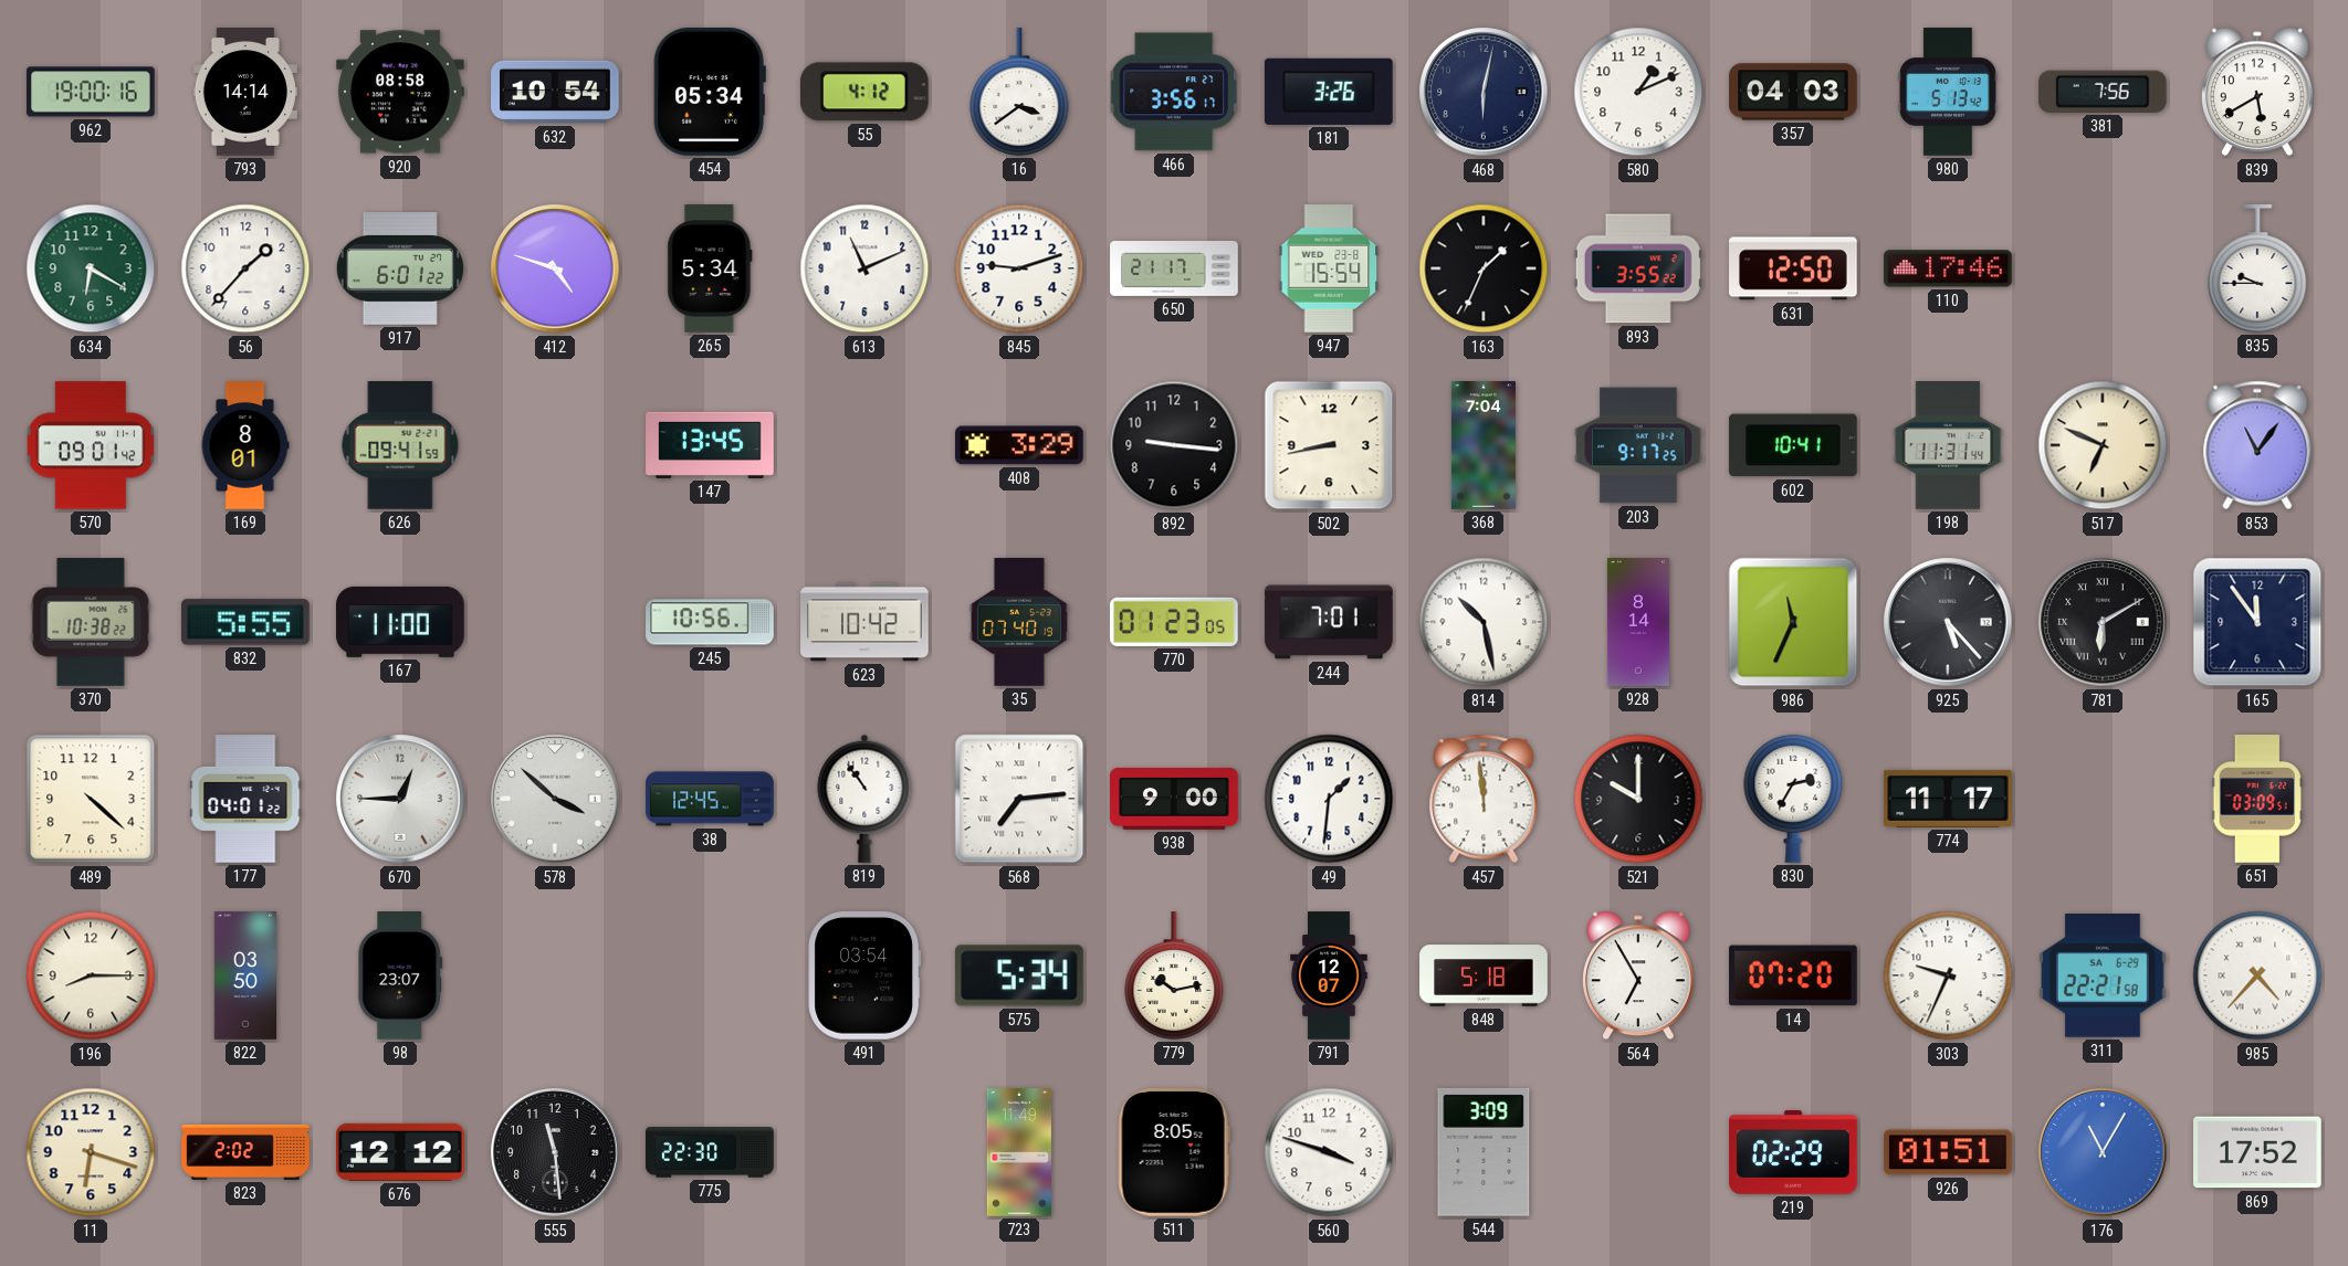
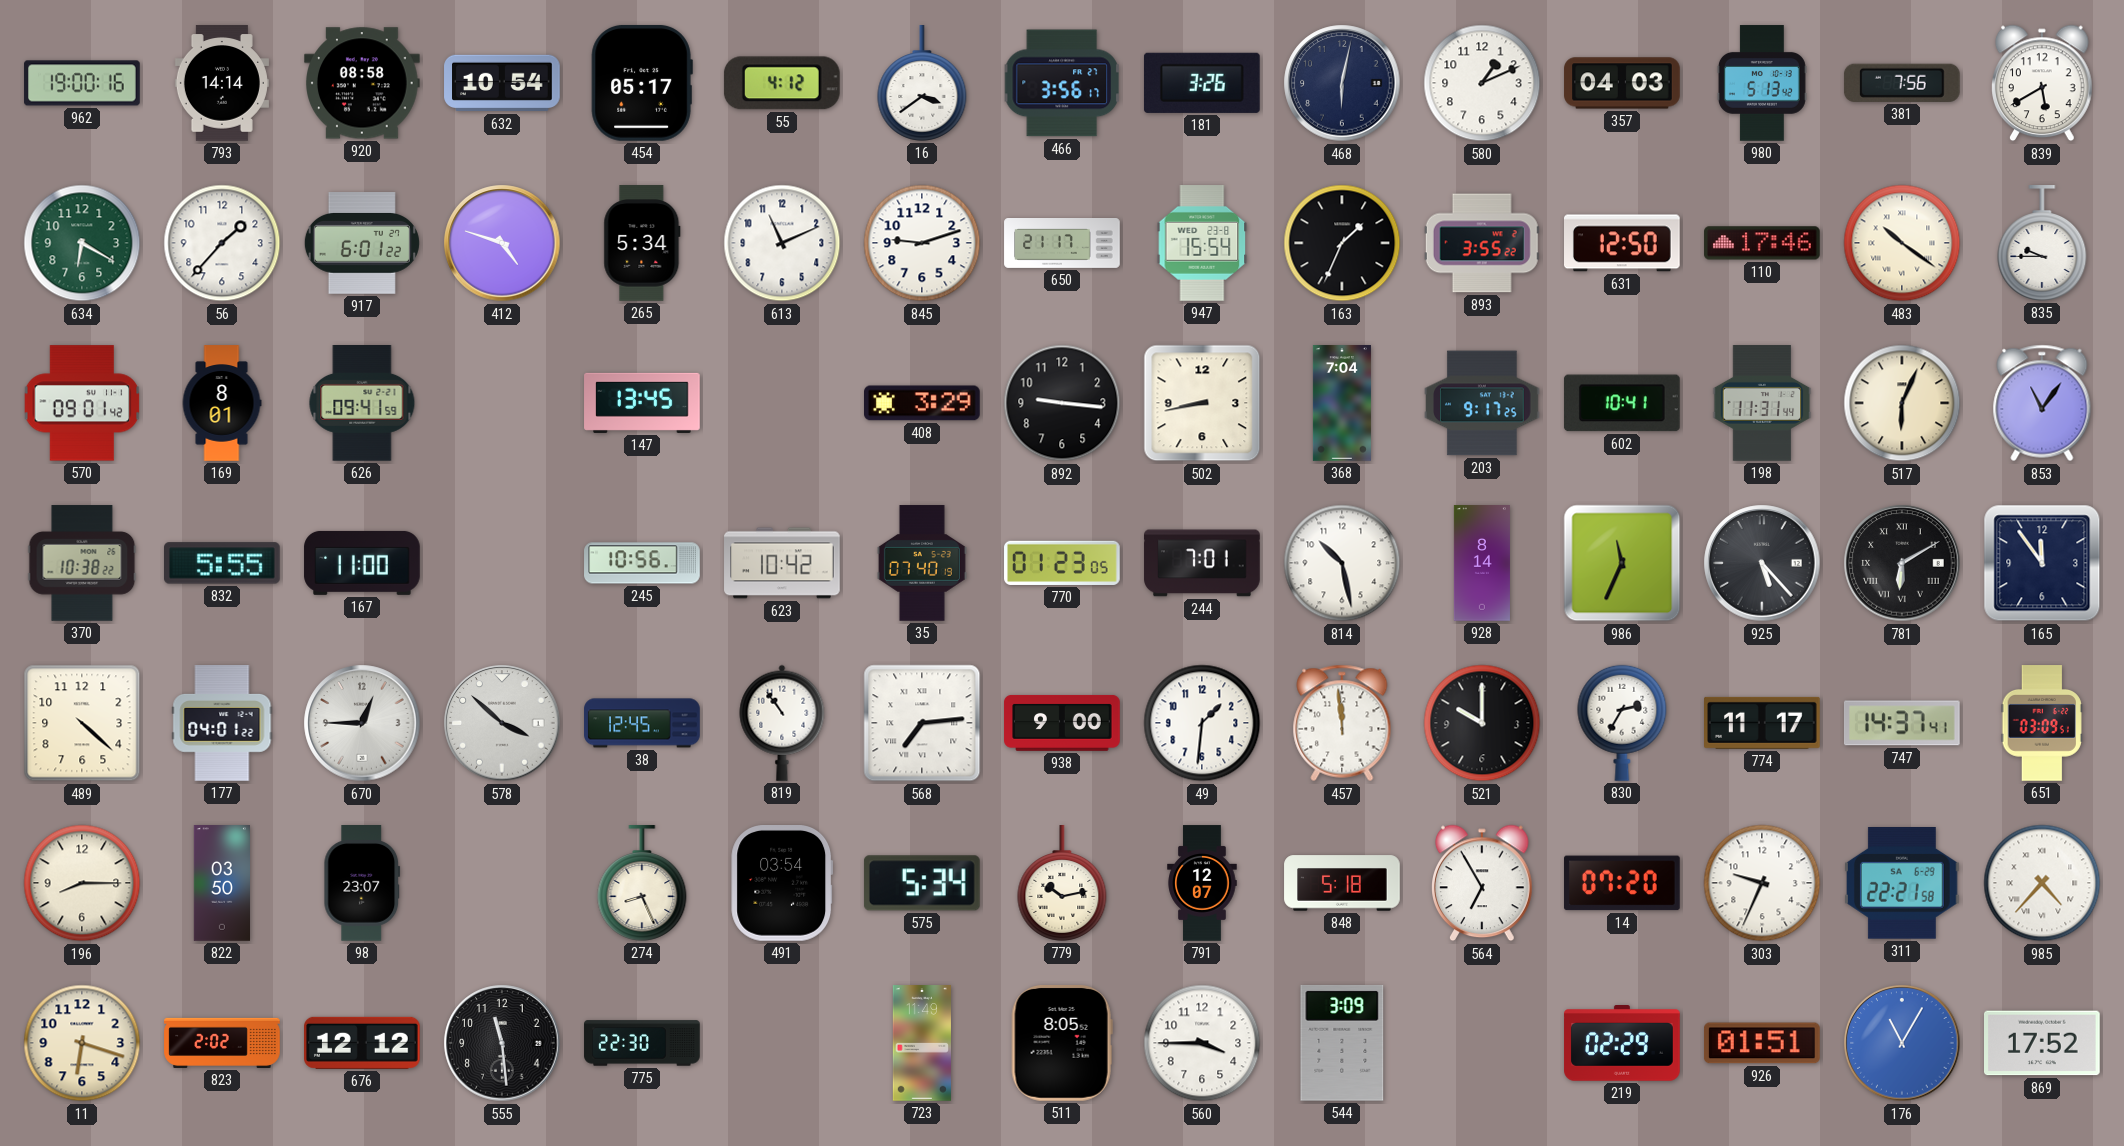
454: 05:34 -> 05:17 (642, 83)
483: none -> 10:21 (1902, 243)
517: 6:49 -> 6:04 (1902, 403)
747: none -> 14:37 (1902, 723)
274: none -> 8:26 (642, 883)
560: 3:48 -> 3:45 (1202, 1043)
